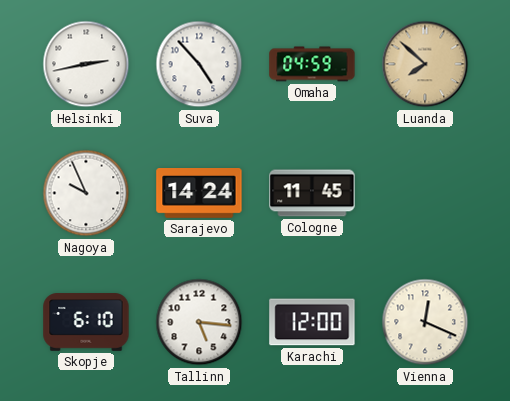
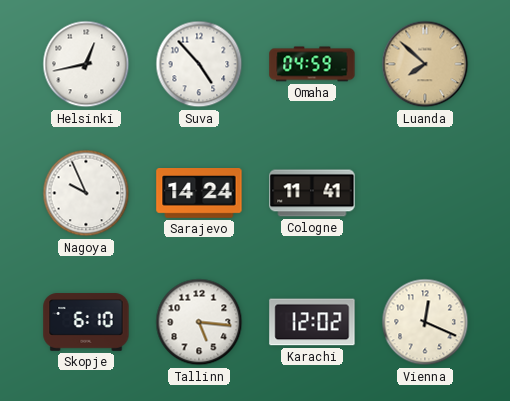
Helsinki: 2:43 -> 12:43 (86, 64)
Cologne: 11:45 -> 11:41 (312, 193)
Karachi: 12:00 -> 12:02 (312, 322)
